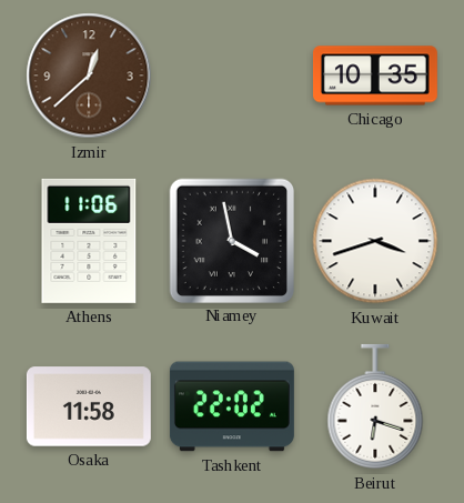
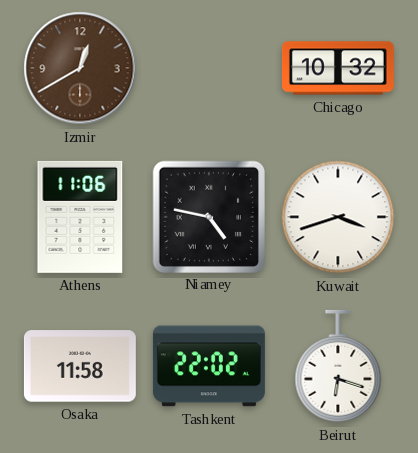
Izmir: 12:38 -> 12:40 (80, 68)
Chicago: 10:35 -> 10:32 (338, 68)
Niamey: 3:58 -> 4:47 (208, 216)
